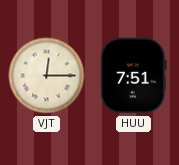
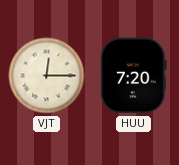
HUU: 7:51 -> 7:20 (133, 76)
